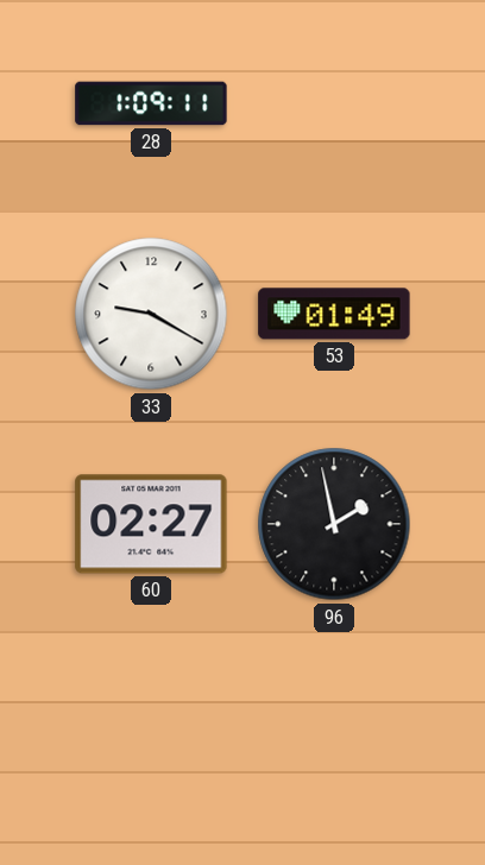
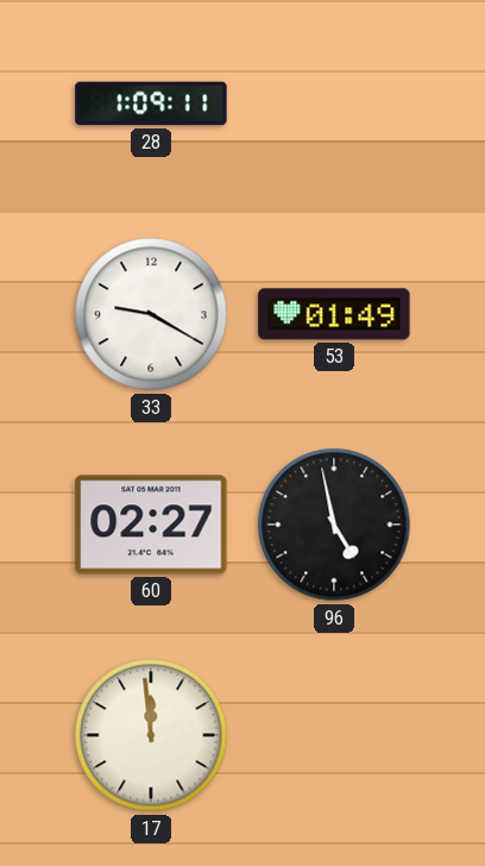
96: 1:58 -> 4:58 (334, 525)
17: none -> 11:59 (151, 735)
